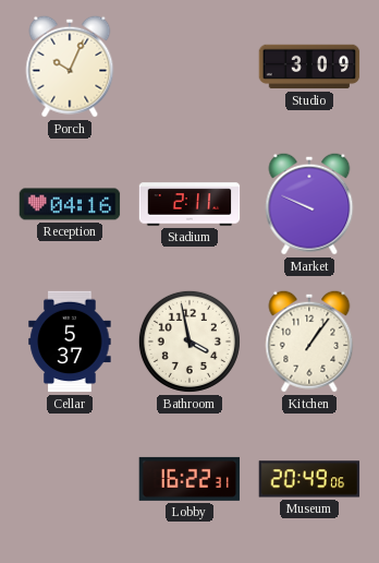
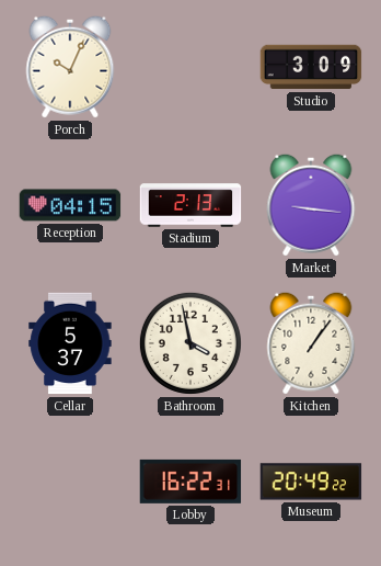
Reception: 04:16 -> 04:15 (70, 205)
Stadium: 2:11 -> 2:13 (190, 205)
Market: 9:49 -> 9:16 (311, 205)
Museum: 20:49:06 -> 20:49:22 (311, 482)
